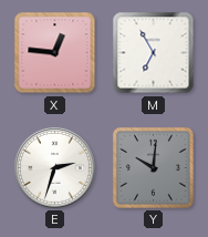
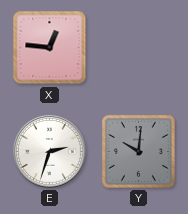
M: 6:55 -> none (154, 53)
